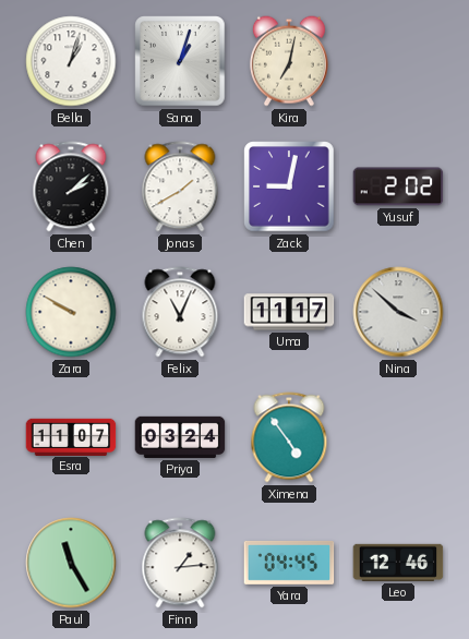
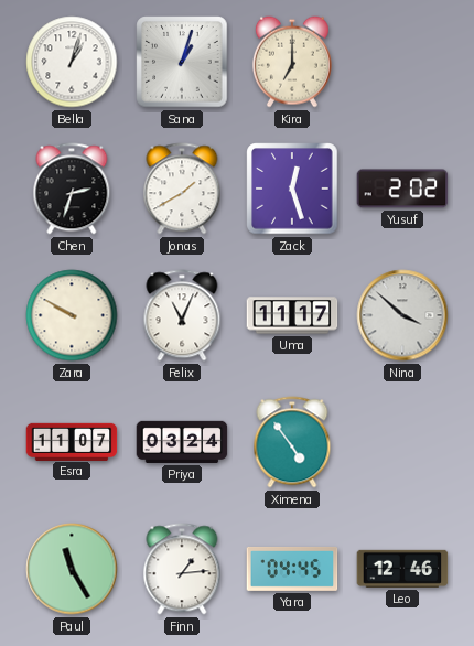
Kira: 7:02 -> 7:00 (292, 62)
Chen: 2:08 -> 2:33 (72, 189)
Zack: 9:02 -> 12:27 (292, 189)
